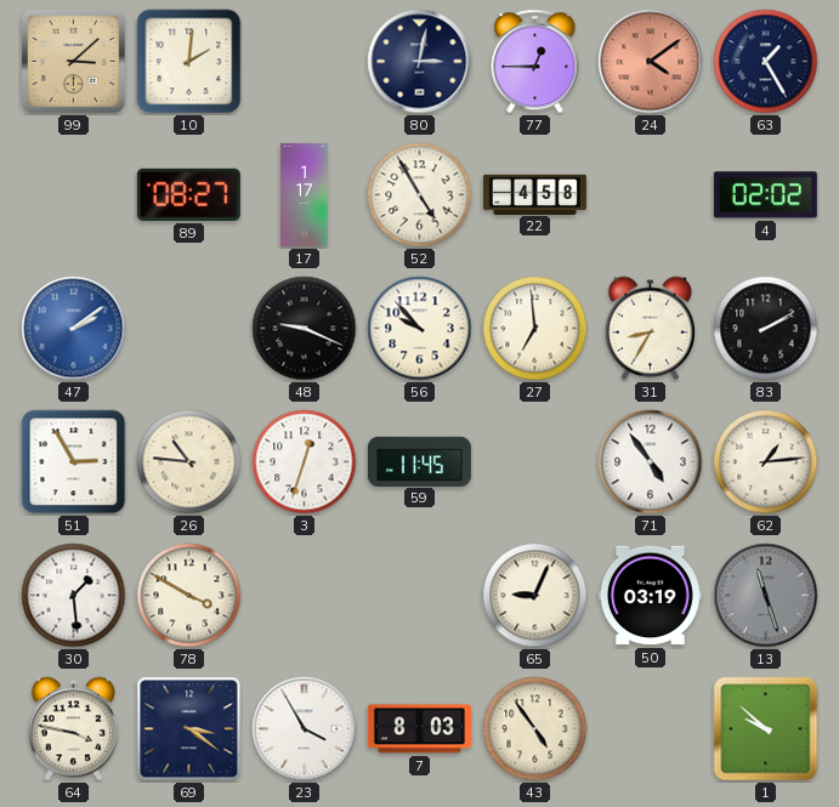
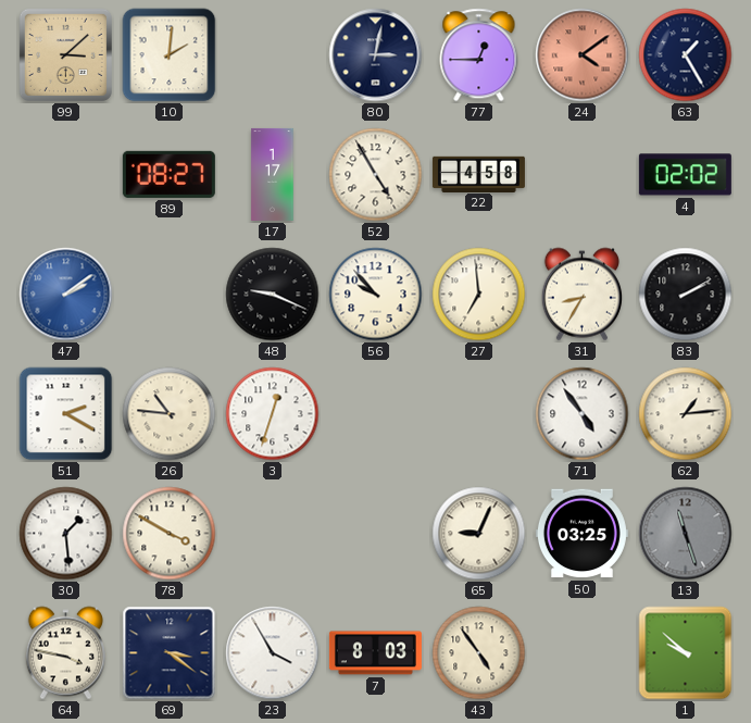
51: 2:55 -> 2:20 (66, 414)
59: 11:45 -> none (419, 461)
50: 03:19 -> 03:25 (581, 534)
